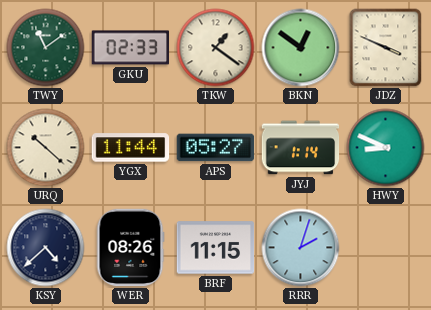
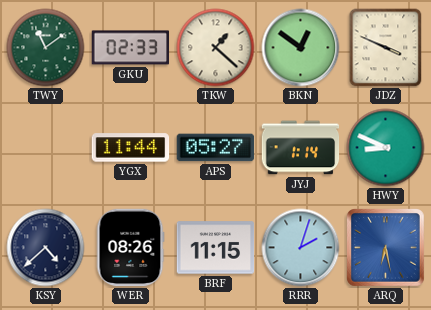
TKW: 1:21 -> 1:22 (216, 48)
URQ: 10:22 -> none (46, 148)
ARQ: none -> 6:28 (386, 248)
